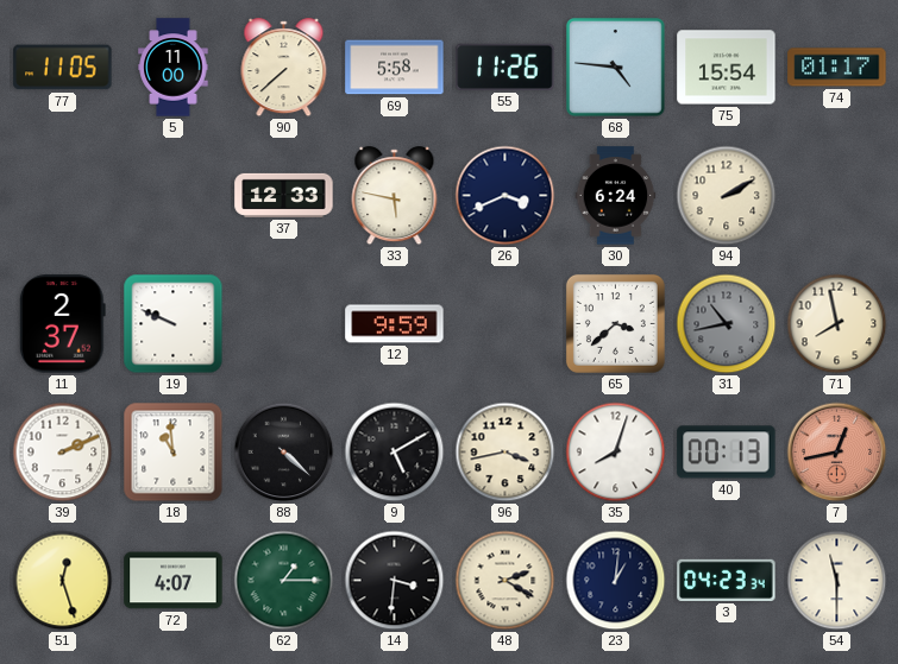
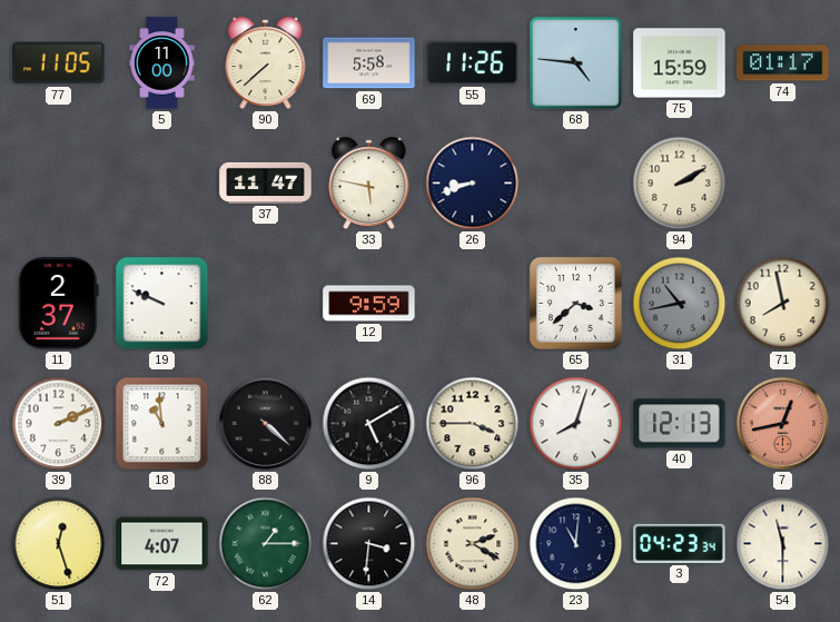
75: 15:54 -> 15:59 (680, 63)
37: 12:33 -> 11:47 (266, 182)
26: 3:41 -> 8:42 (473, 184)
30: 6:24 -> none (616, 196)
96: 3:43 -> 3:45 (473, 424)
40: 00:13 -> 12:13 (680, 424)
23: 1:01 -> 11:01 (576, 544)
